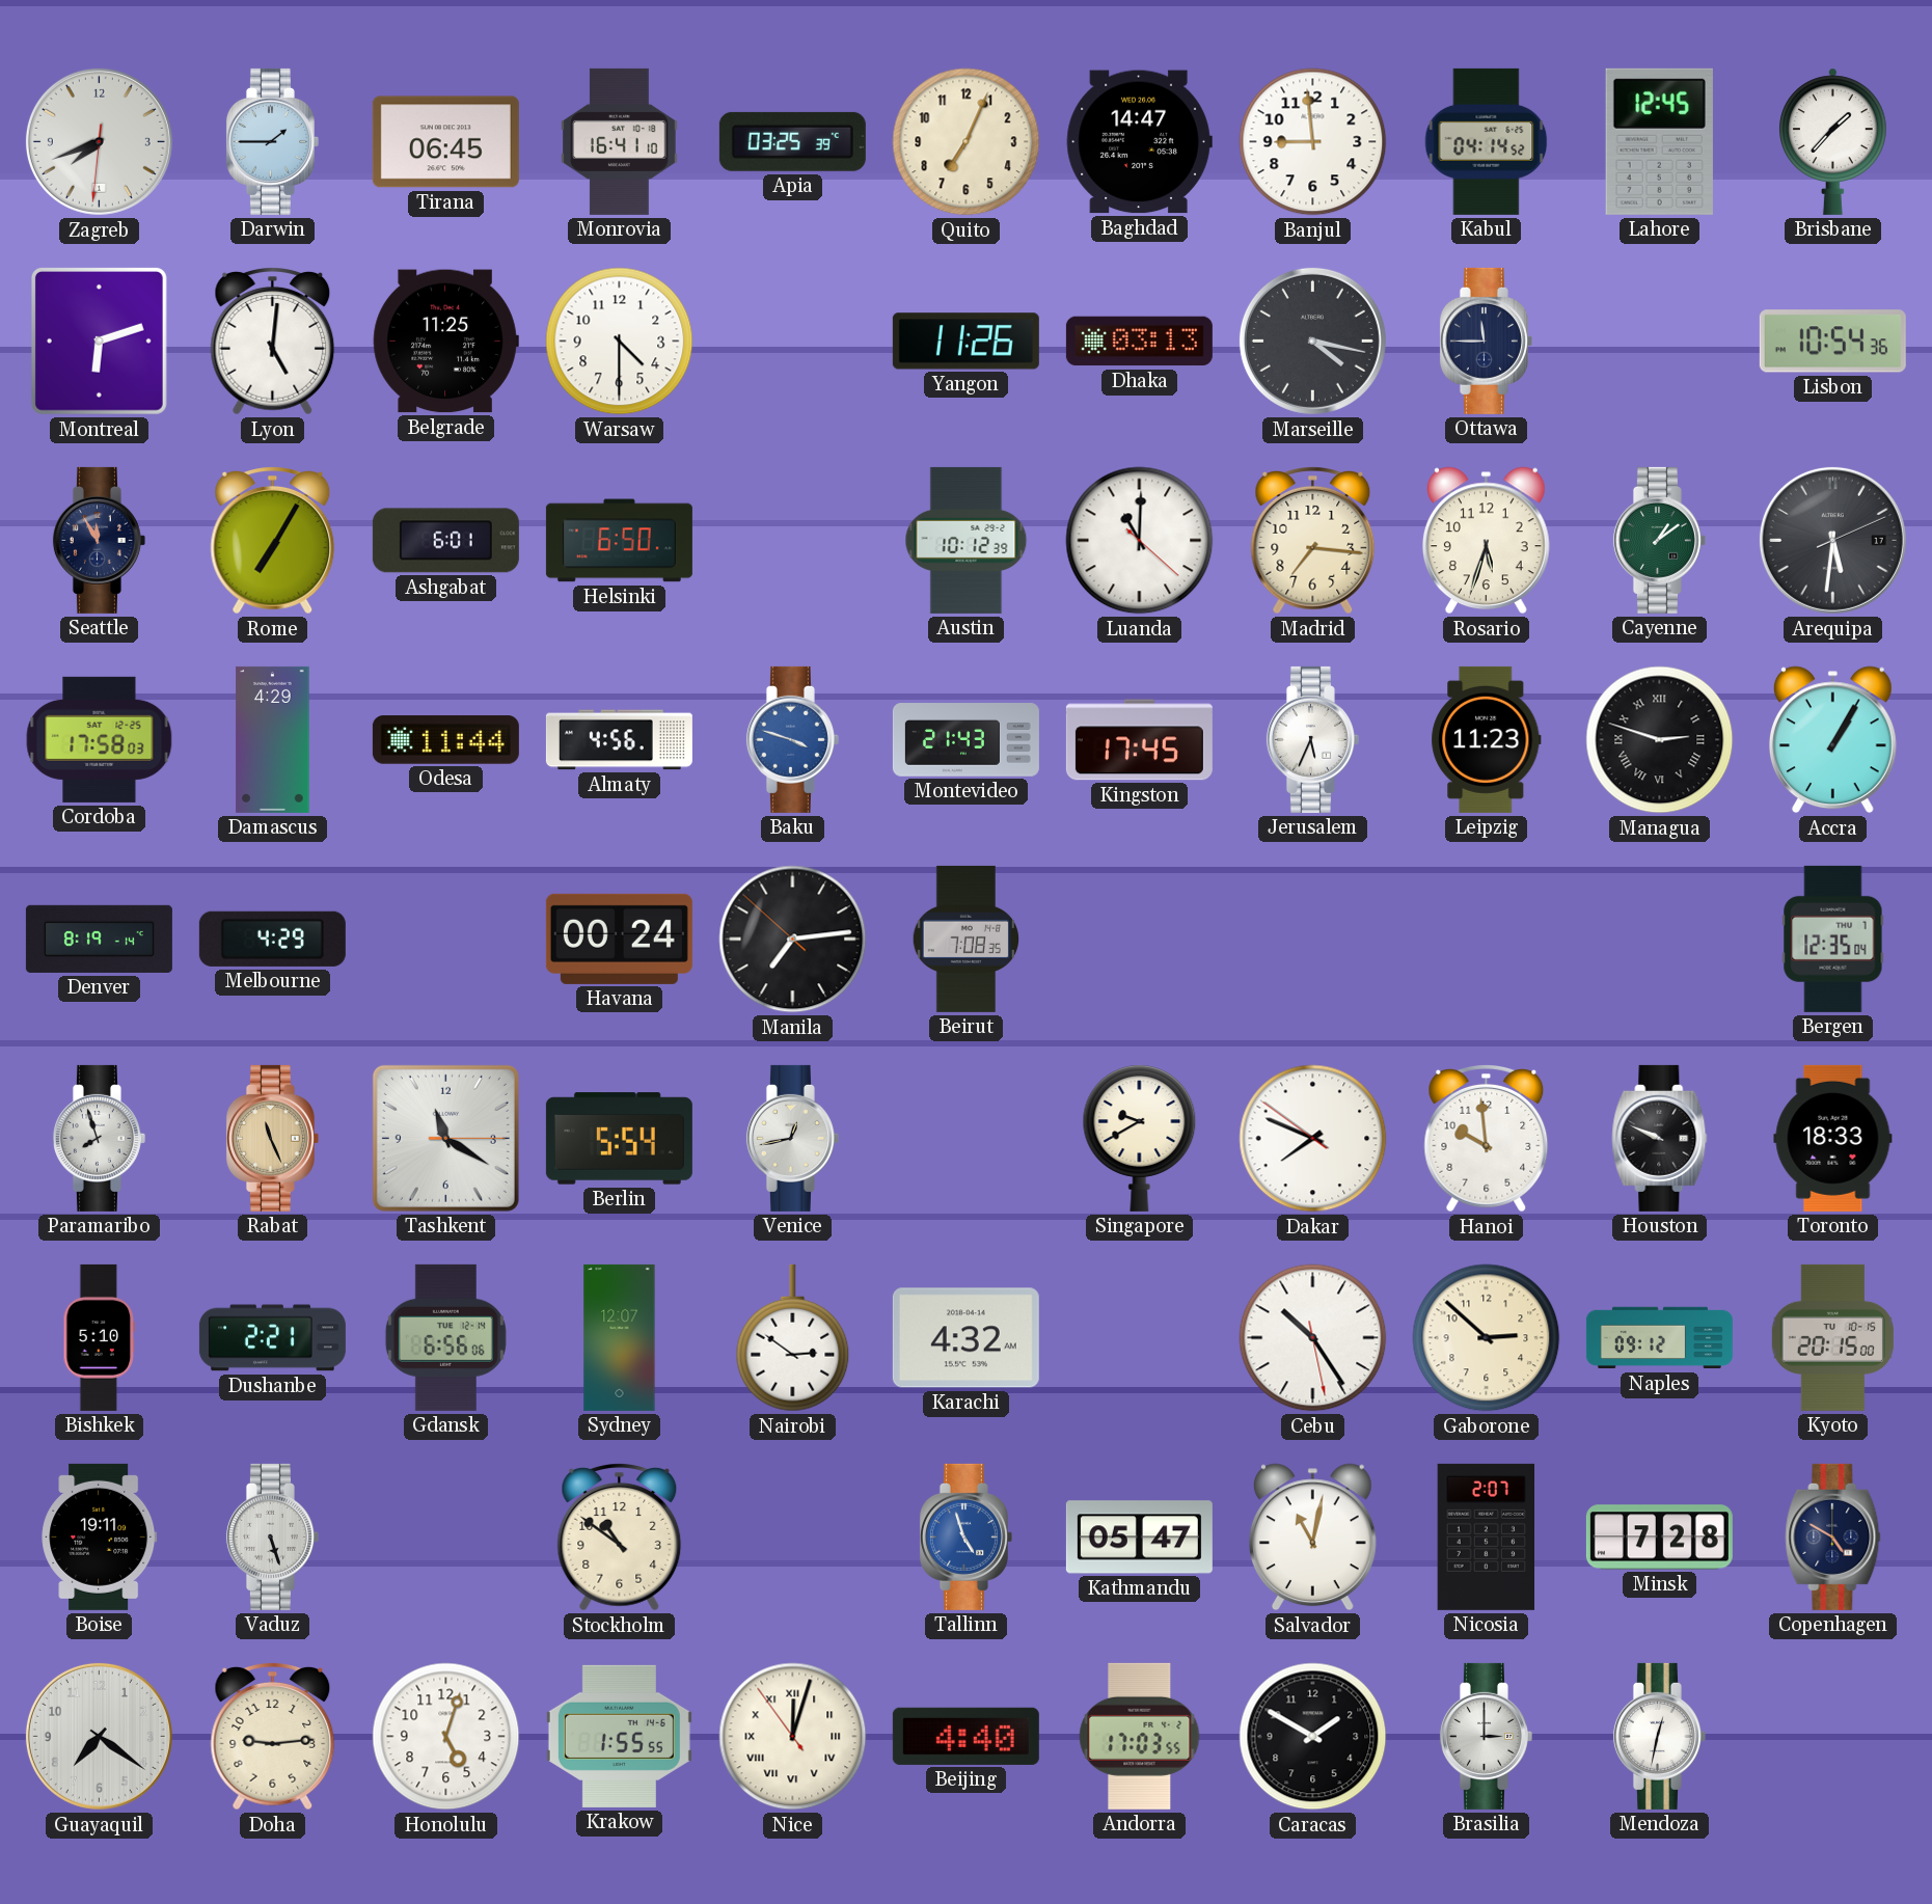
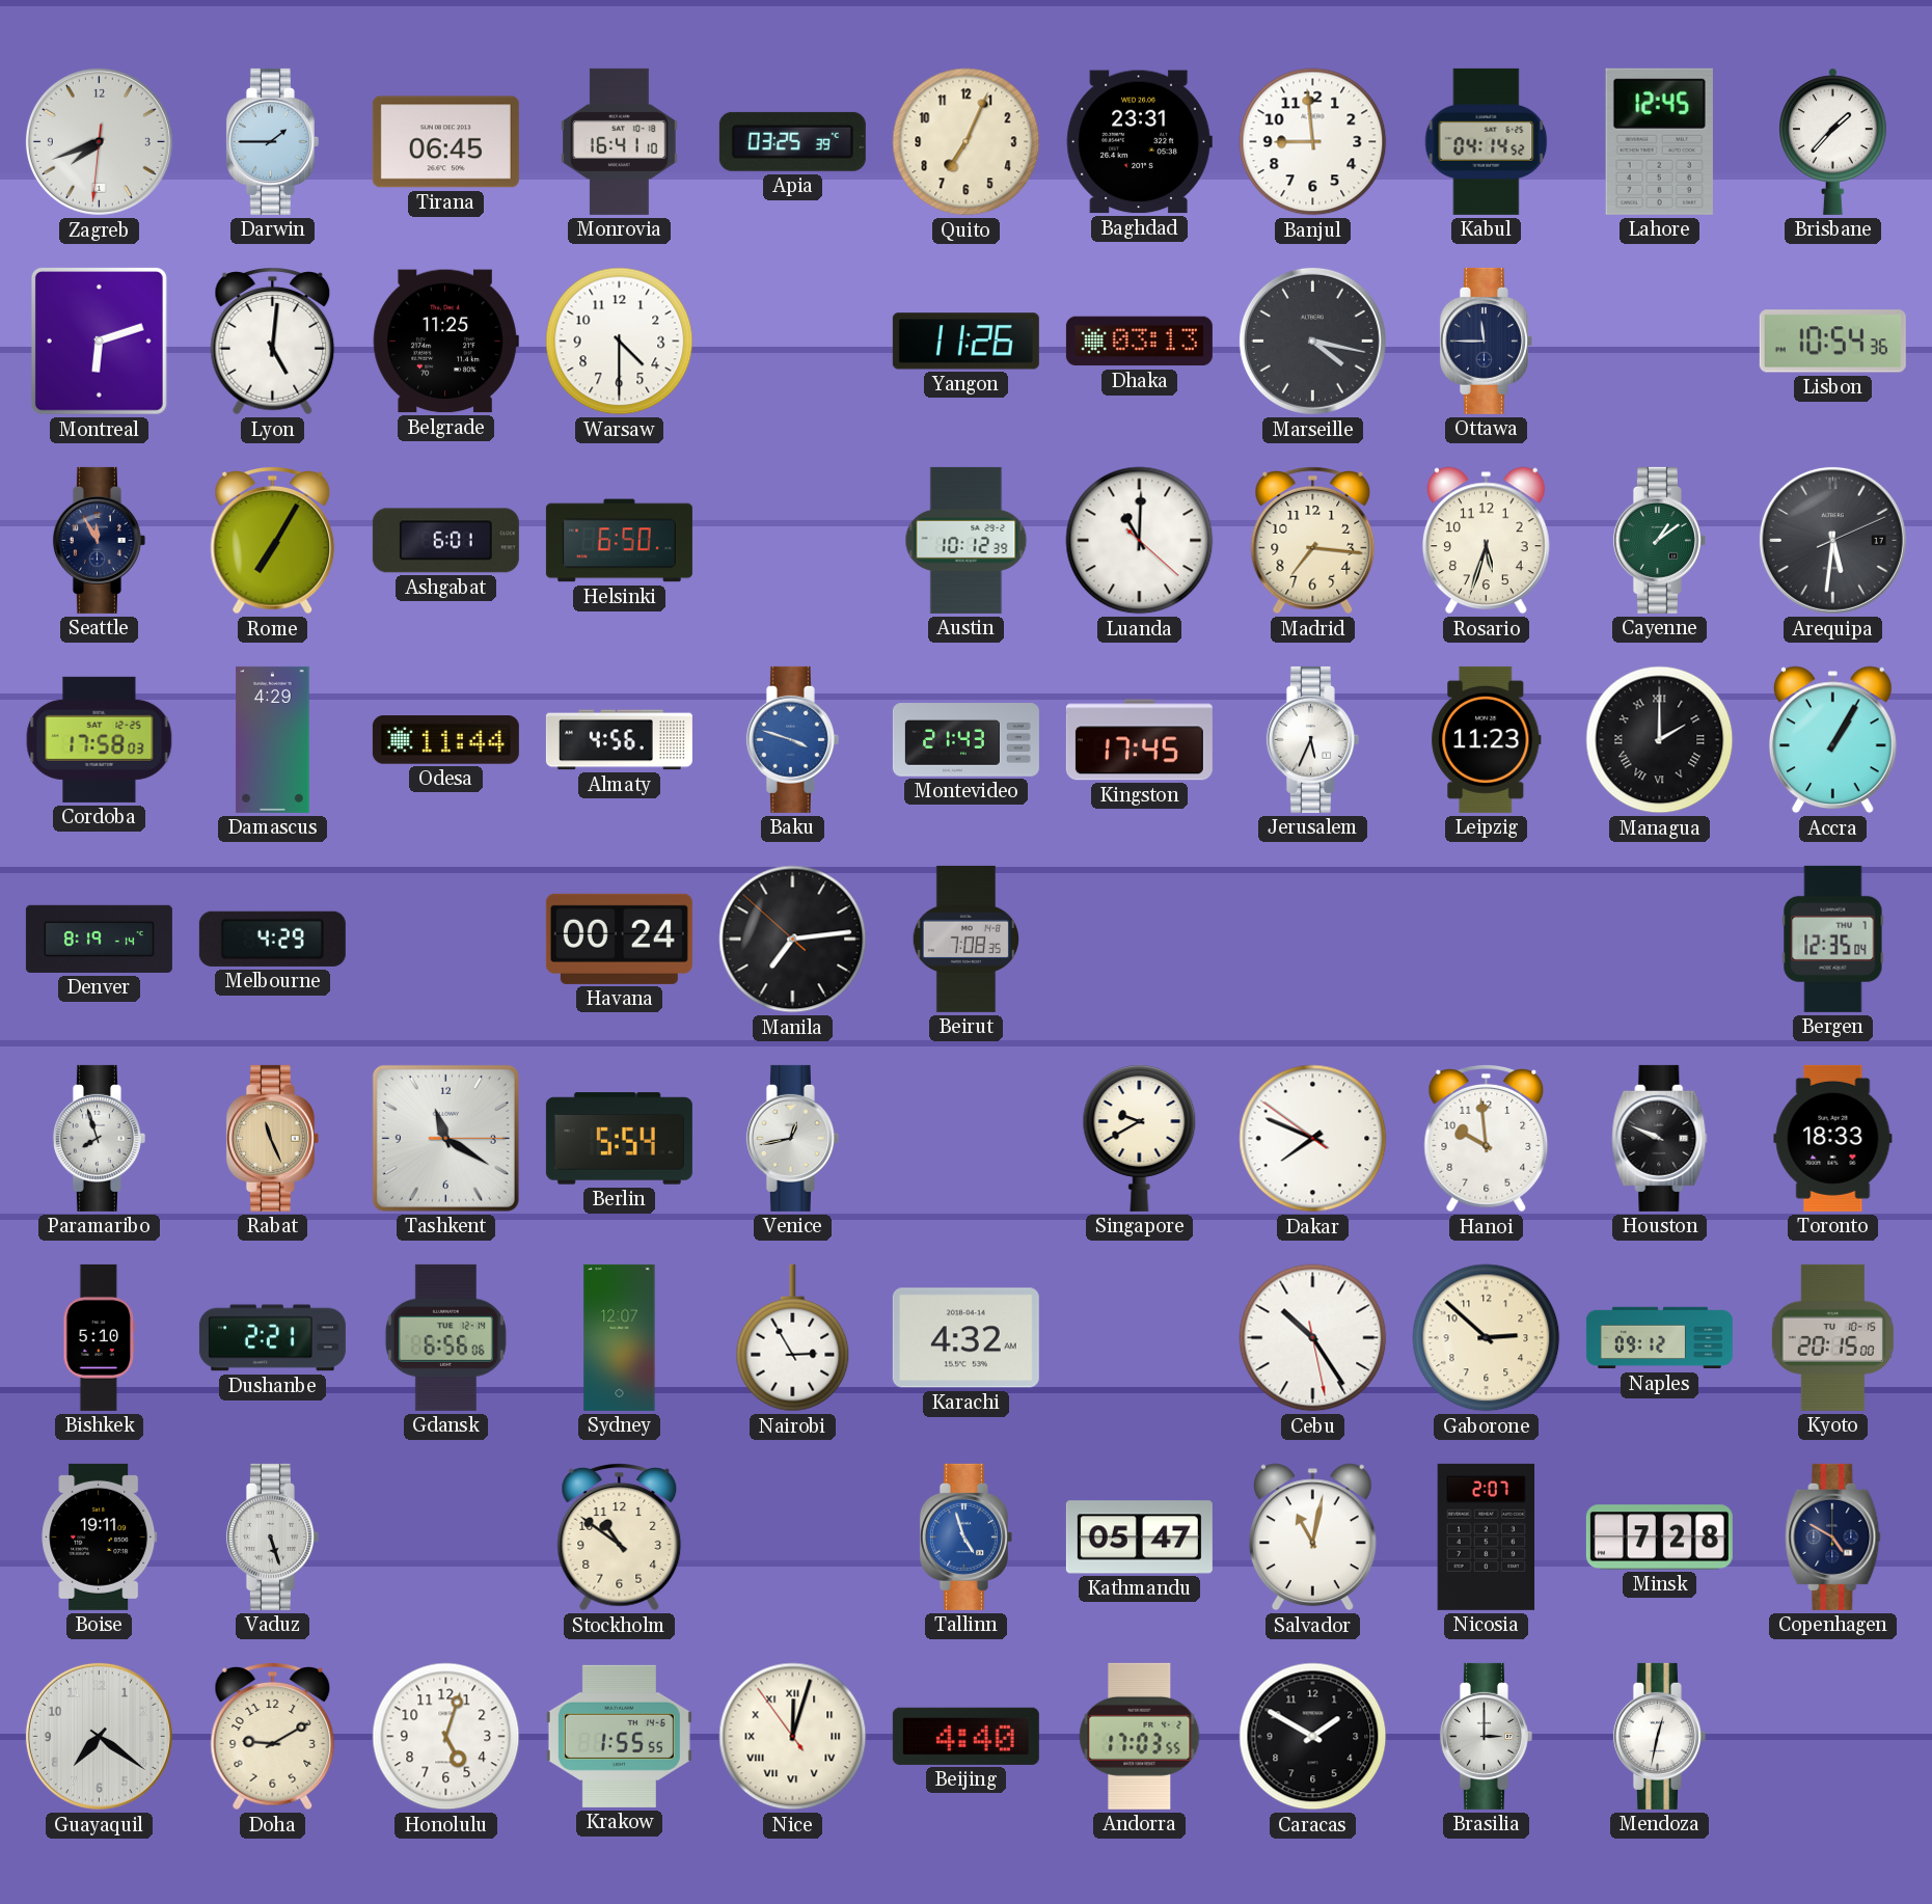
Baghdad: 14:47 -> 23:31 (1139, 142)
Managua: 2:48 -> 2:00 (1660, 740)
Nairobi: 2:51 -> 2:55 (793, 1338)
Doha: 9:14 -> 9:10 (273, 1737)
